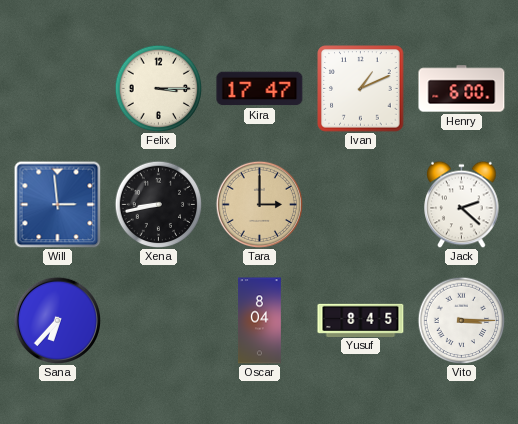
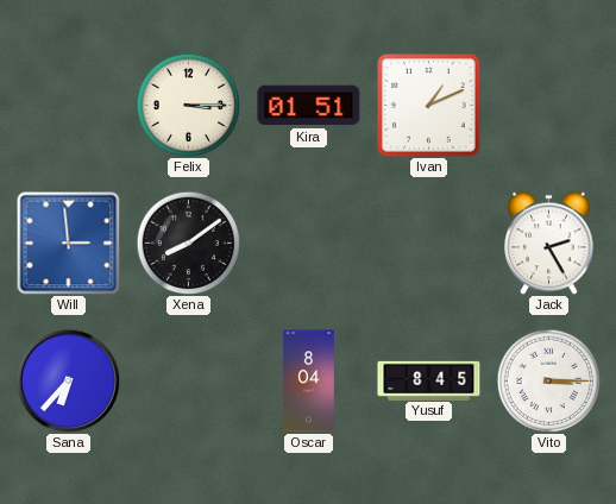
Kira: 17:47 -> 01:51 (309, 106)
Henry: 6:00 -> none (462, 89)
Xena: 8:43 -> 8:09 (188, 242)
Tara: 3:00 -> none (259, 204)
Jack: 2:22 -> 2:25 (549, 242)
